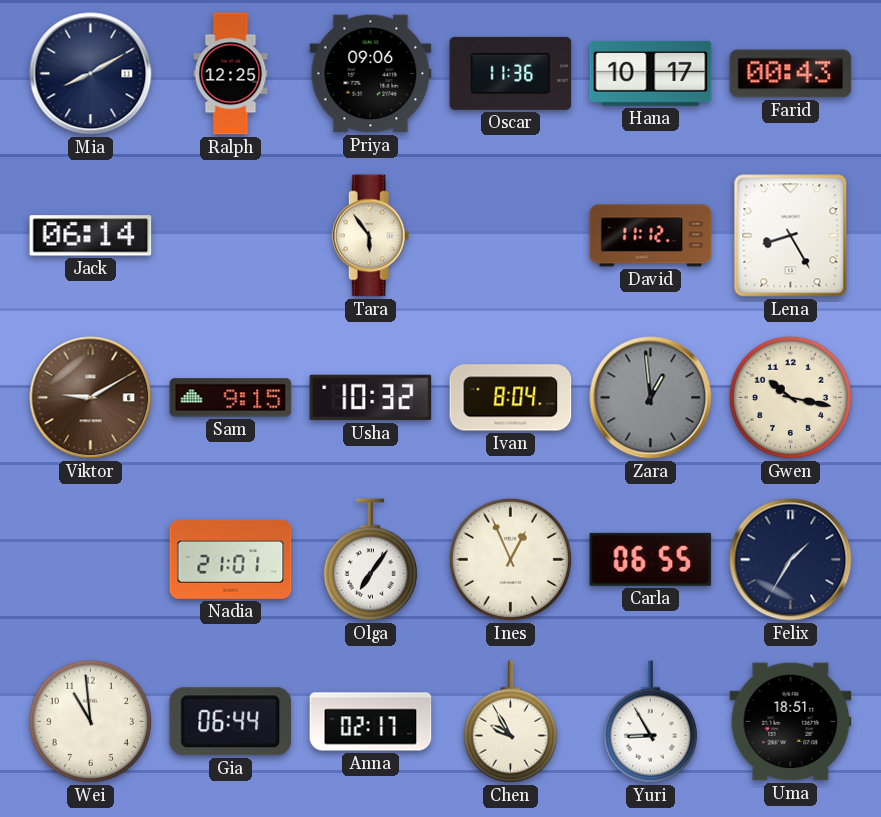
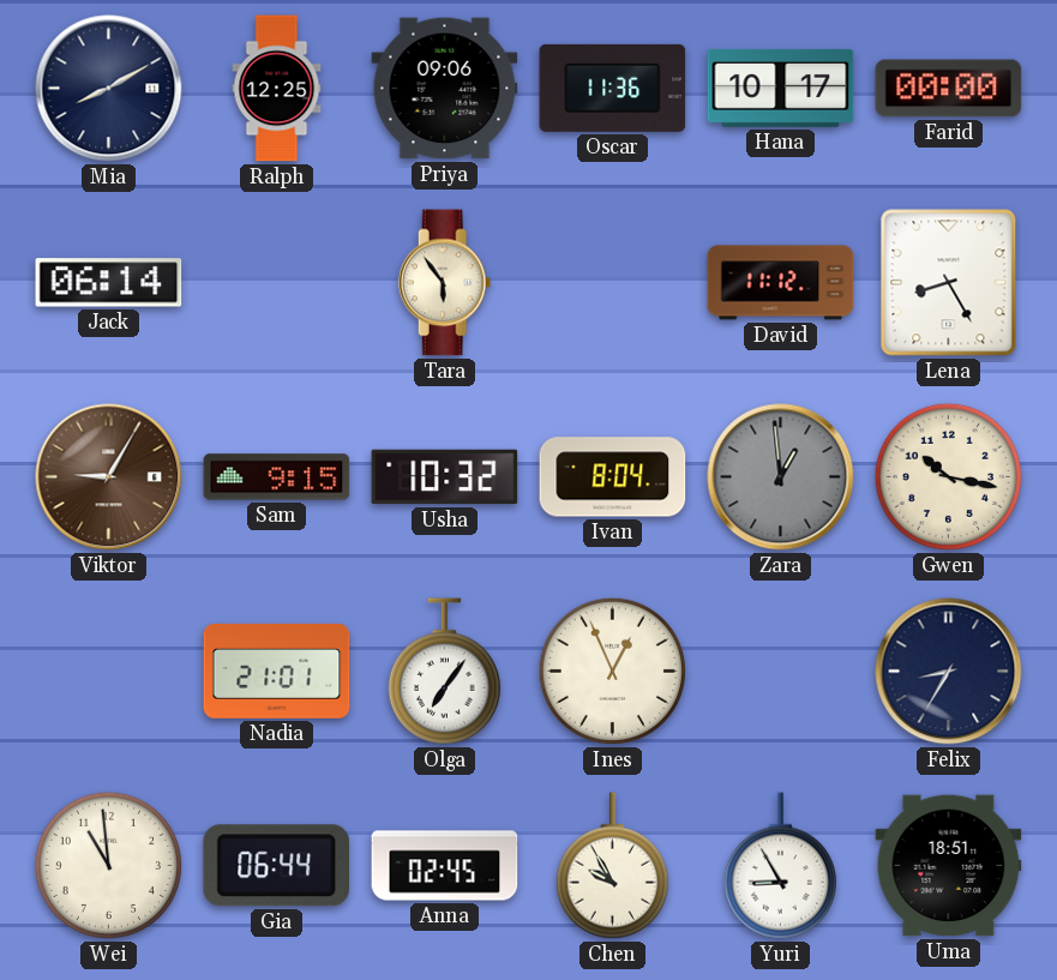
Farid: 00:43 -> 00:00 (949, 89)
Viktor: 9:10 -> 9:05 (109, 477)
Carla: 06:55 -> none (651, 559)
Felix: 1:35 -> 8:35 (949, 672)
Anna: 02:17 -> 02:45 (445, 866)
